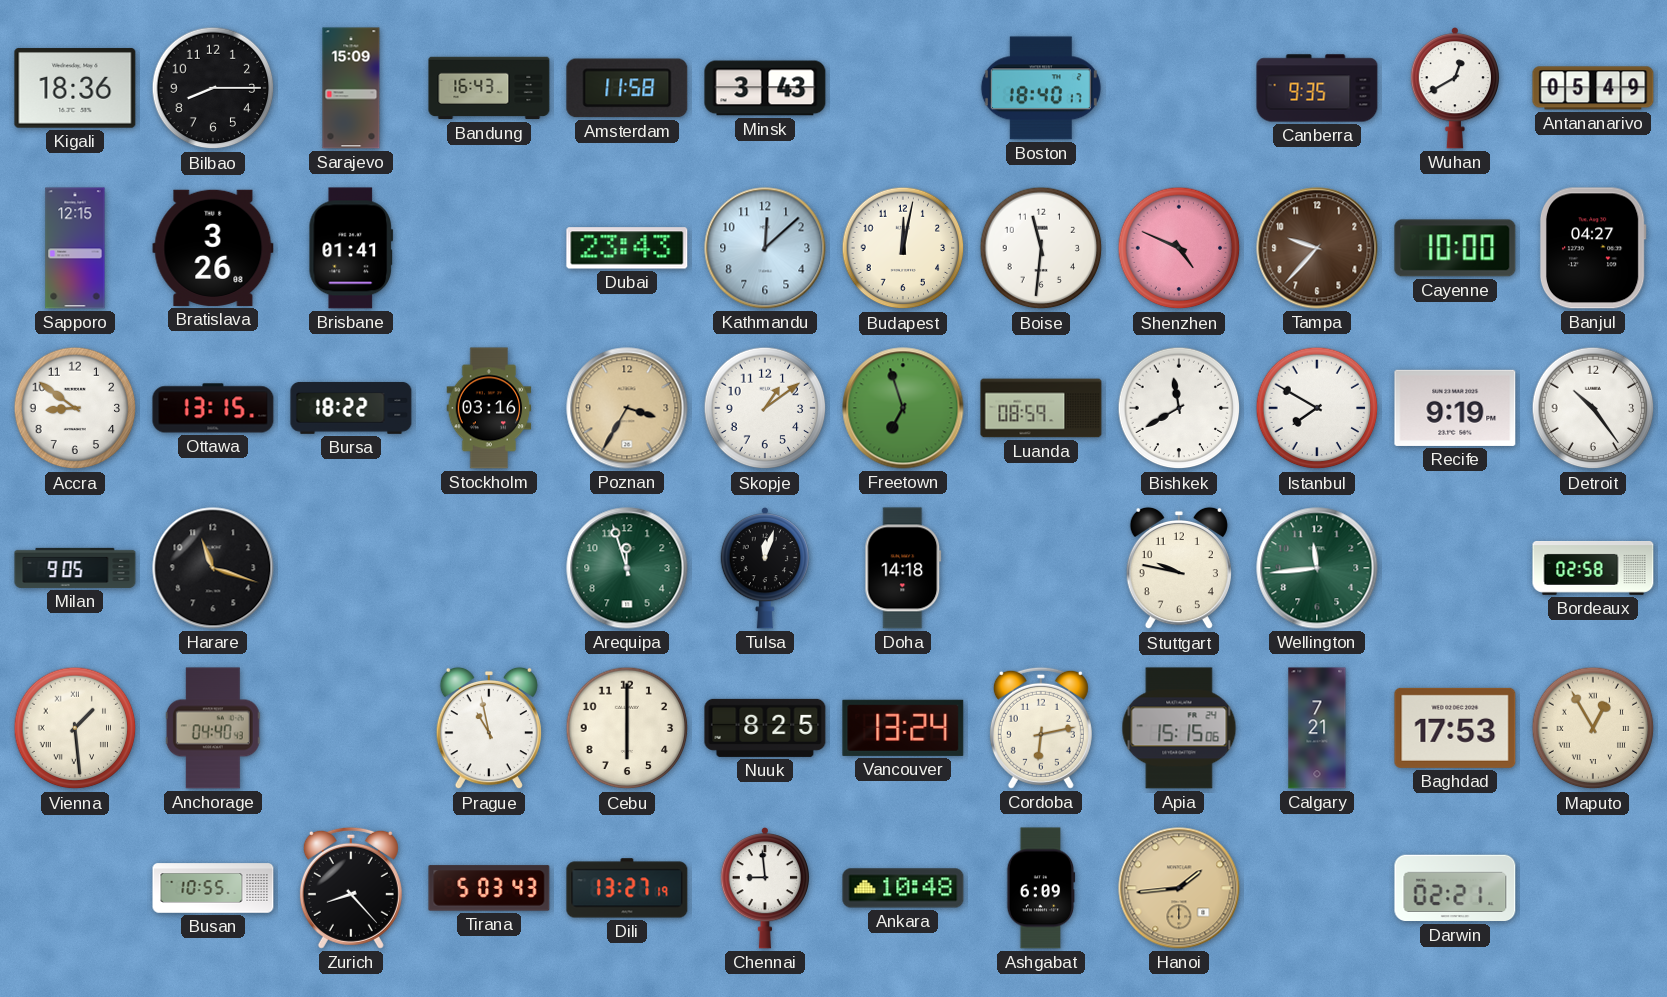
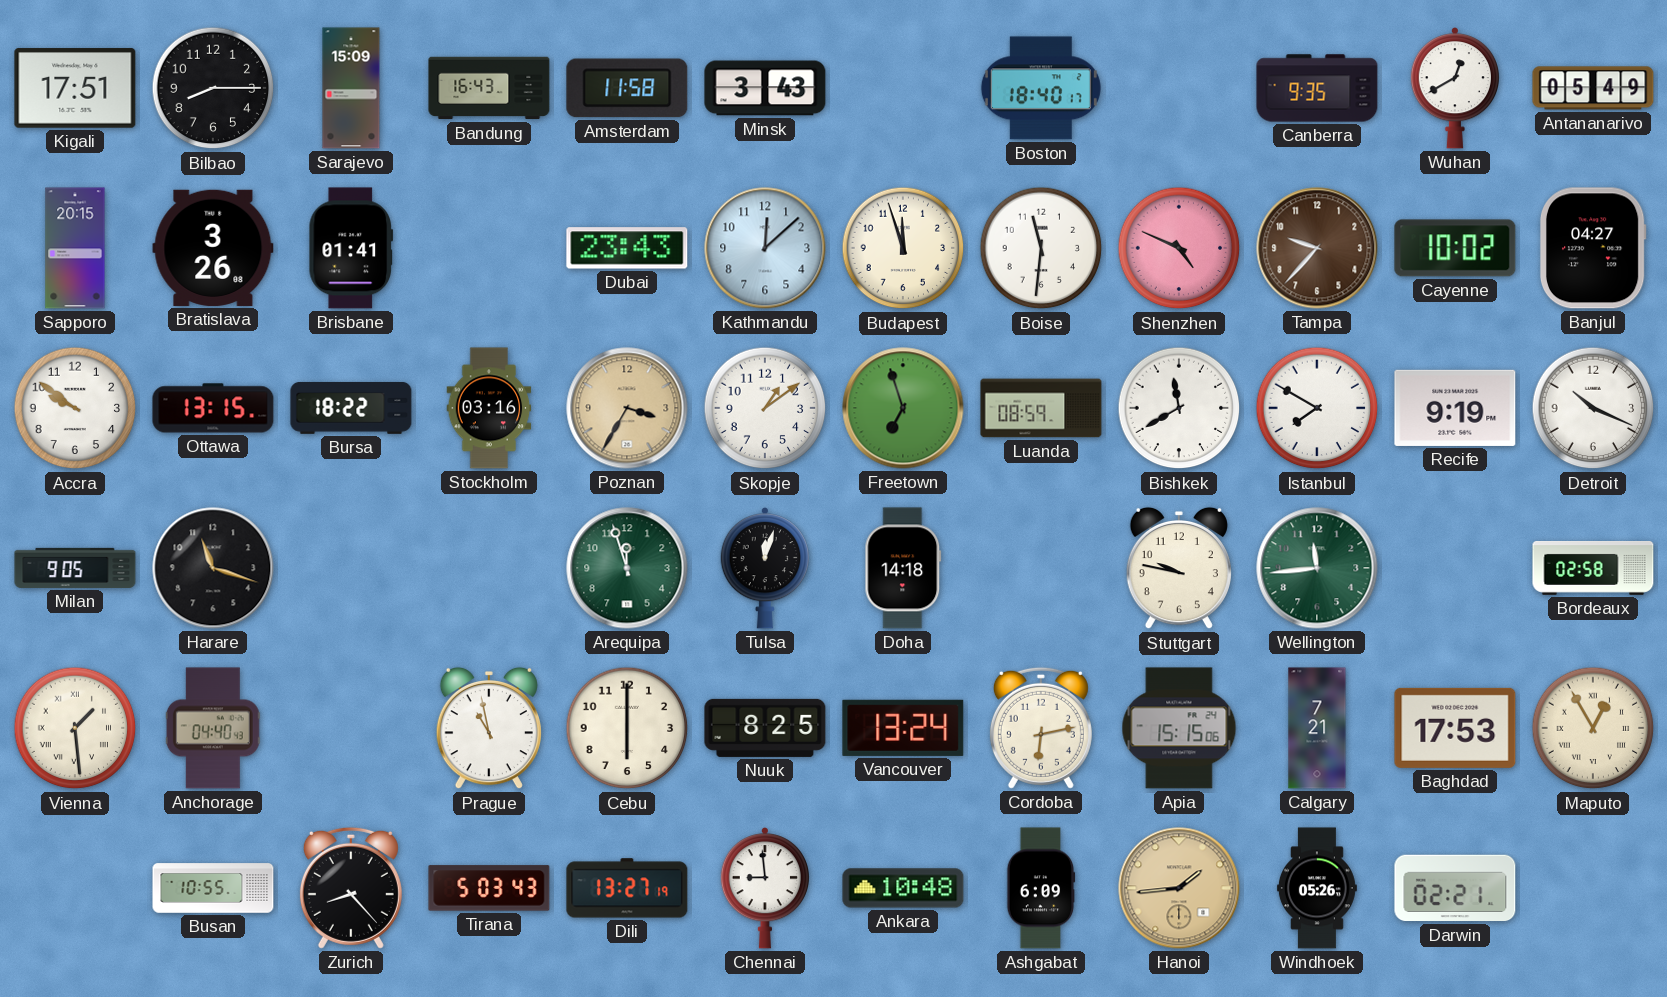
Kigali: 18:36 -> 17:51 (75, 88)
Sapporo: 12:15 -> 20:15 (75, 248)
Budapest: 12:02 -> 11:57 (903, 248)
Cayenne: 10:00 -> 10:02 (1455, 248)
Accra: 8:51 -> 9:51 (75, 408)
Detroit: 10:24 -> 10:19 (1593, 408)
Windhoek: none -> 05:26 (1317, 888)
